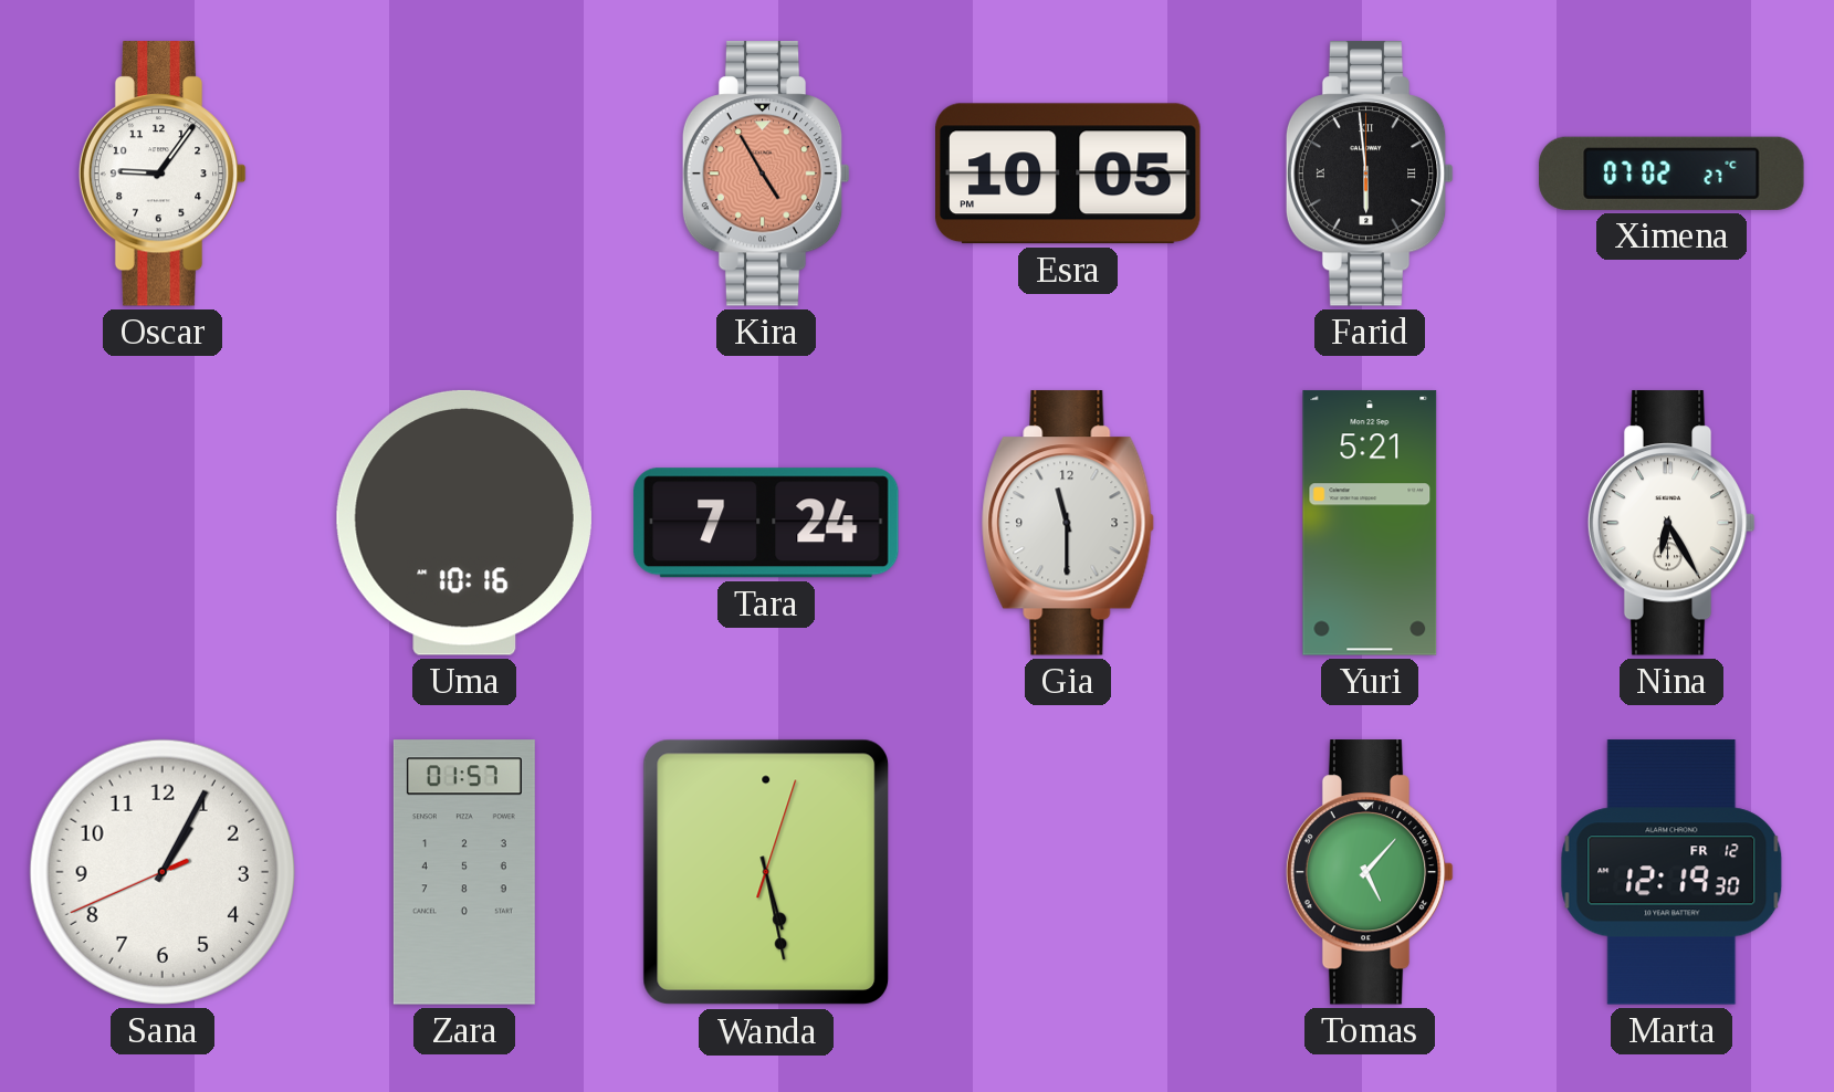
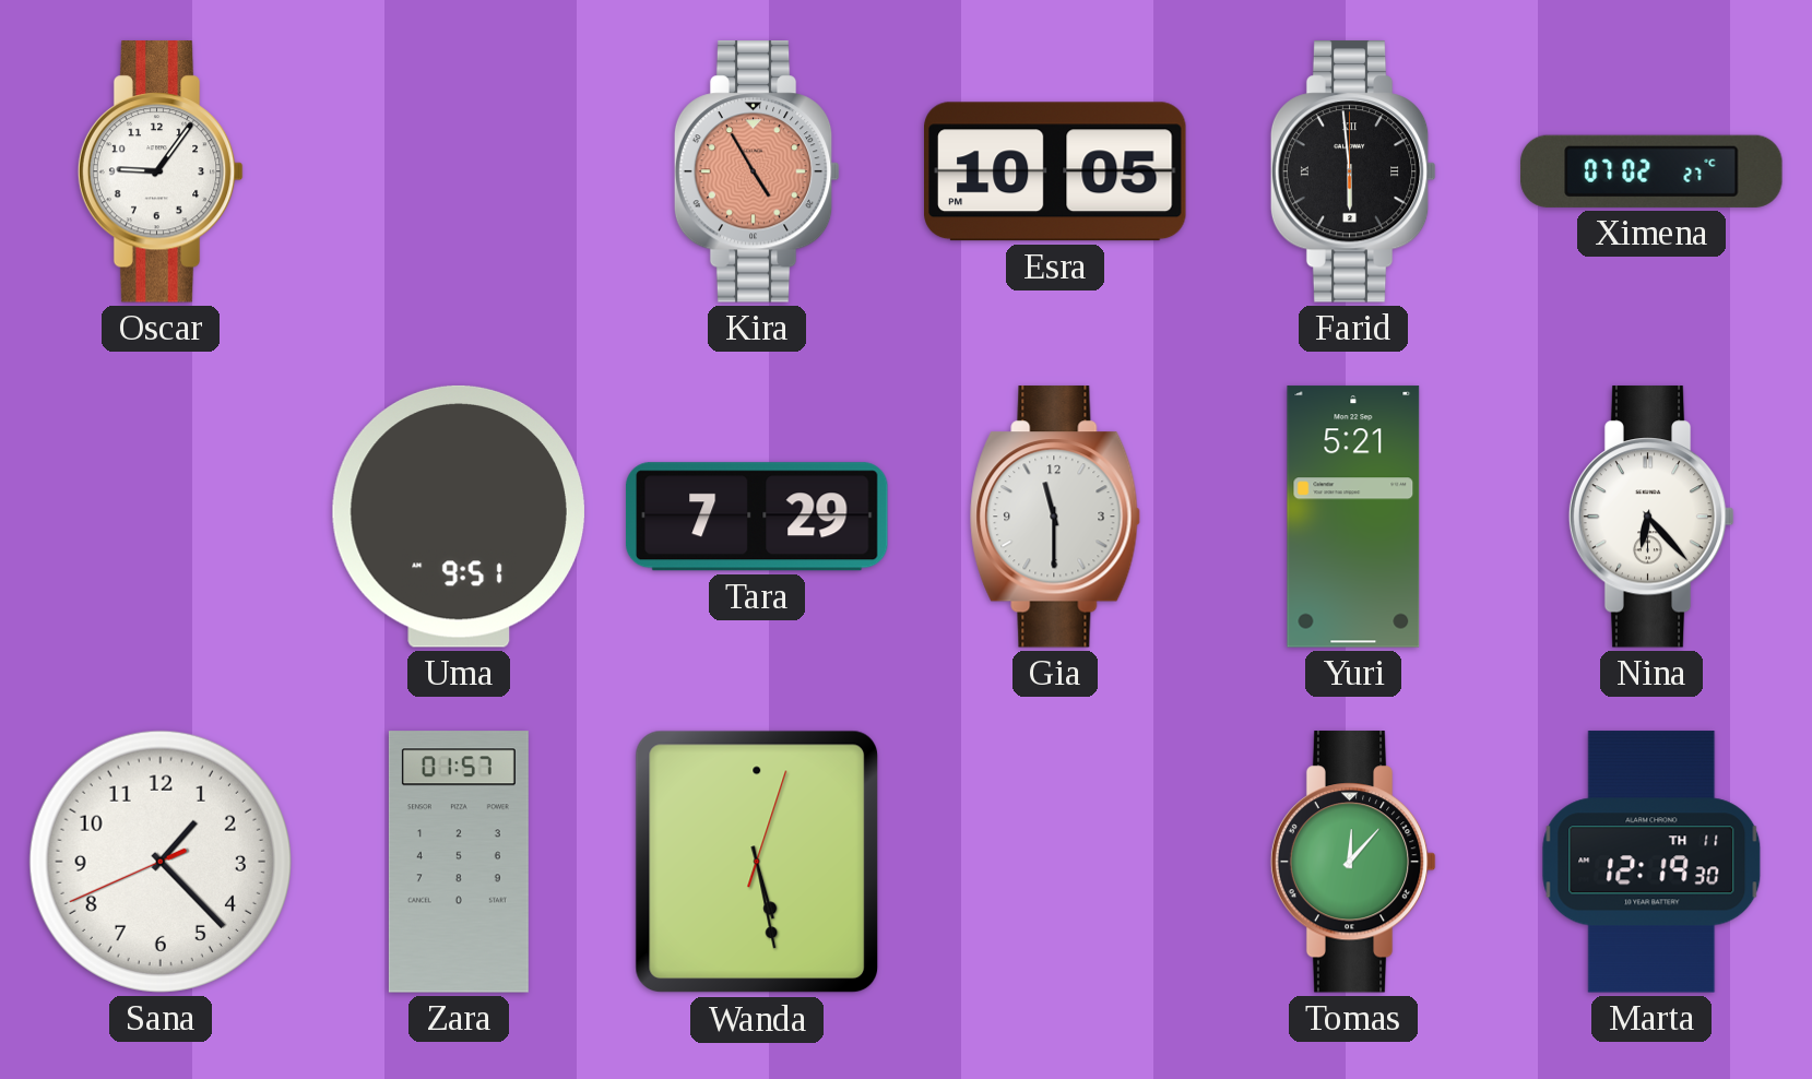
Uma: 10:16 -> 9:51 (459, 517)
Tara: 7:24 -> 7:29 (757, 517)
Nina: 6:25 -> 6:23 (1651, 518)
Sana: 1:04 -> 1:22 (161, 862)
Tomas: 5:07 -> 12:07 (1353, 863)
Marta date: FR 12 -> TH 11 (1651, 862)
